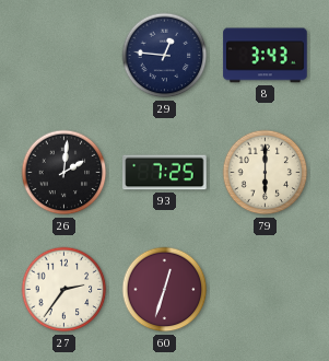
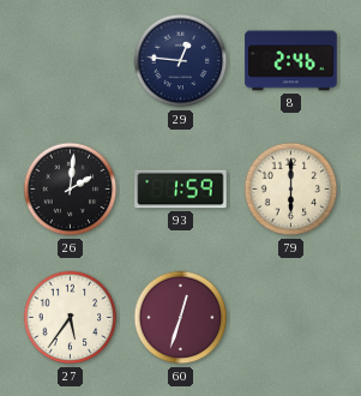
8: 3:43 -> 2:46 (291, 61)
93: 7:25 -> 1:59 (181, 190)
27: 2:36 -> 5:36 (71, 318)
